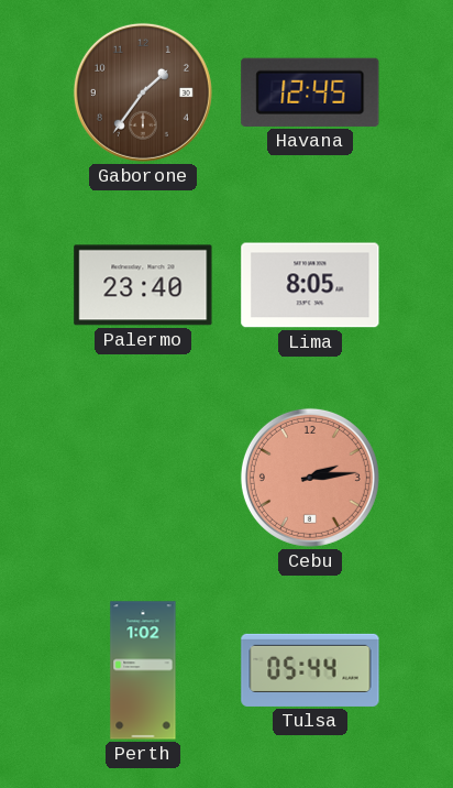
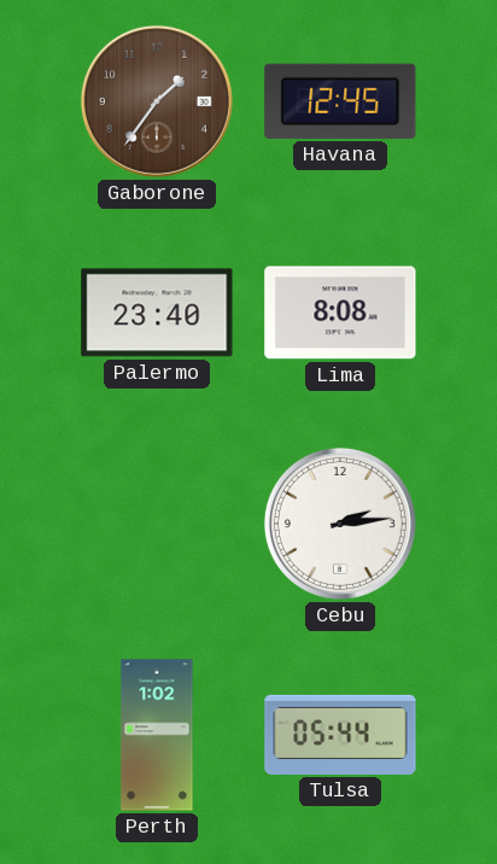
Lima: 8:05 -> 8:08 (340, 313)
Cebu dial: salmon -> white (340, 524)
